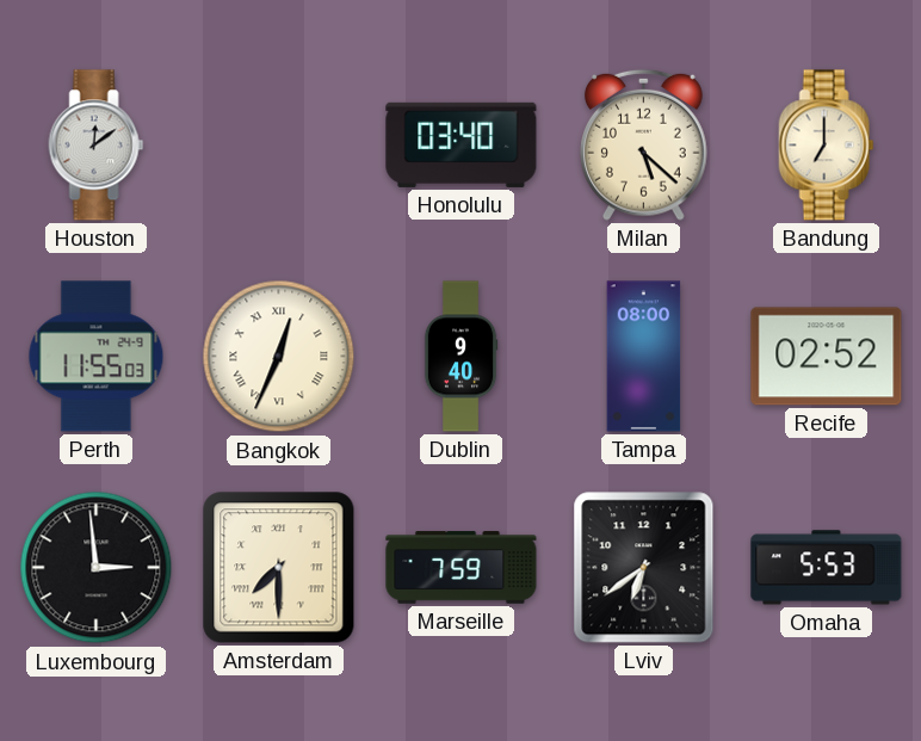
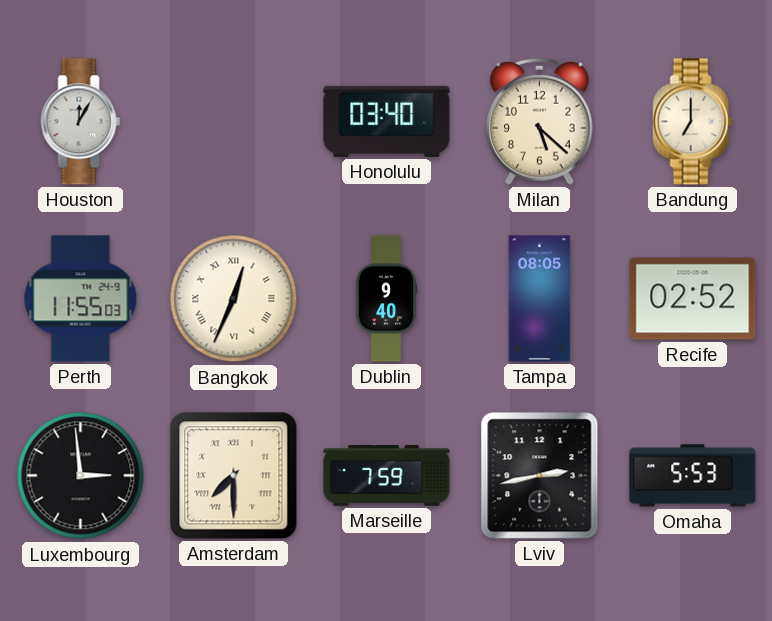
Houston: 12:09 -> 12:05 (81, 122)
Tampa: 08:00 -> 08:05 (540, 299)
Lviv: 6:39 -> 2:43 (540, 476)
